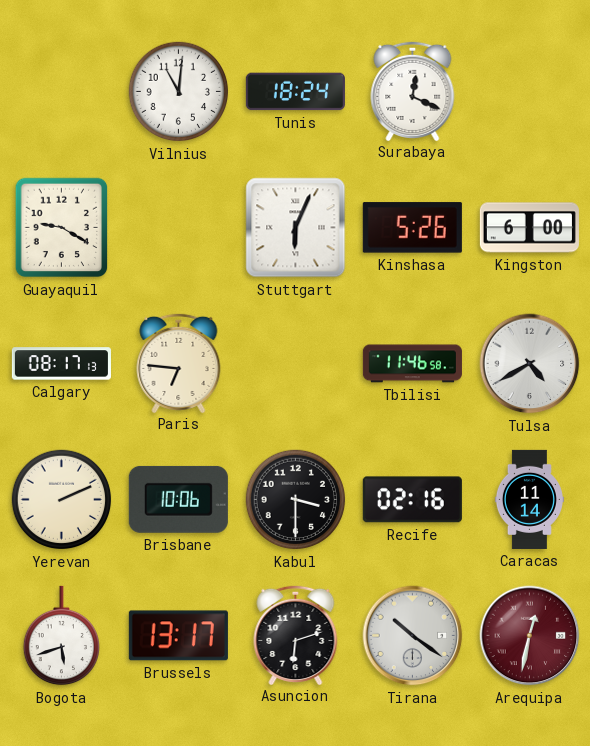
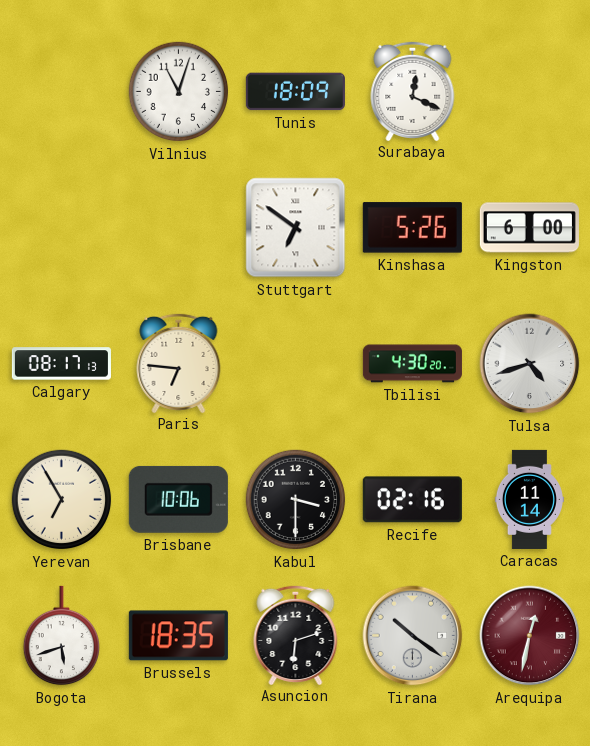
Vilnius: 11:01 -> 11:03 (179, 92)
Tunis: 18:24 -> 18:09 (295, 92)
Guayaquil: 9:20 -> none (62, 228)
Stuttgart: 6:04 -> 6:51 (296, 228)
Tbilisi: 11:46 -> 4:30 (412, 364)
Tulsa: 4:40 -> 4:42 (530, 364)
Yerevan: 2:11 -> 6:55 (62, 500)
Brussels: 13:17 -> 18:35 (178, 636)
